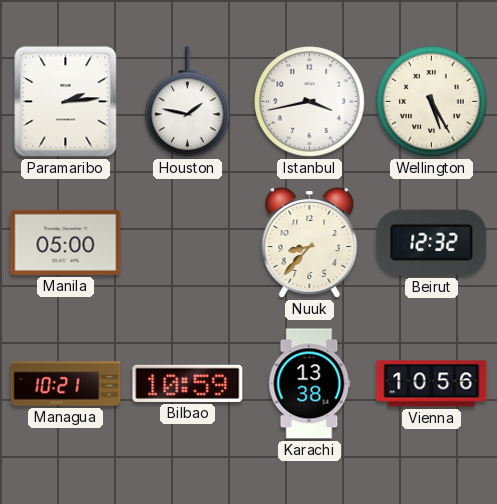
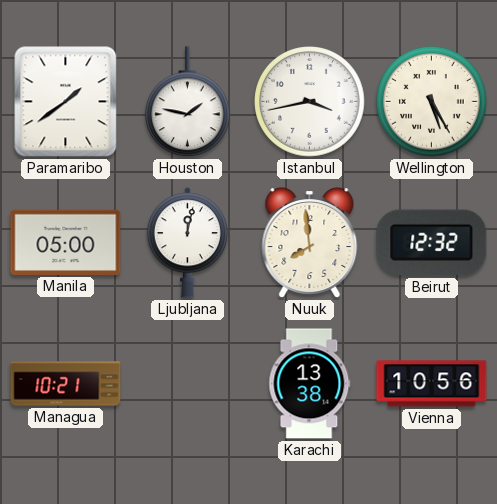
Paramaribo: 2:14 -> 1:39 (66, 102)
Ljubljana: none -> 12:02 (187, 243)
Nuuk: 8:37 -> 7:59 (310, 243)
Bilbao: 10:59 -> none (188, 383)
